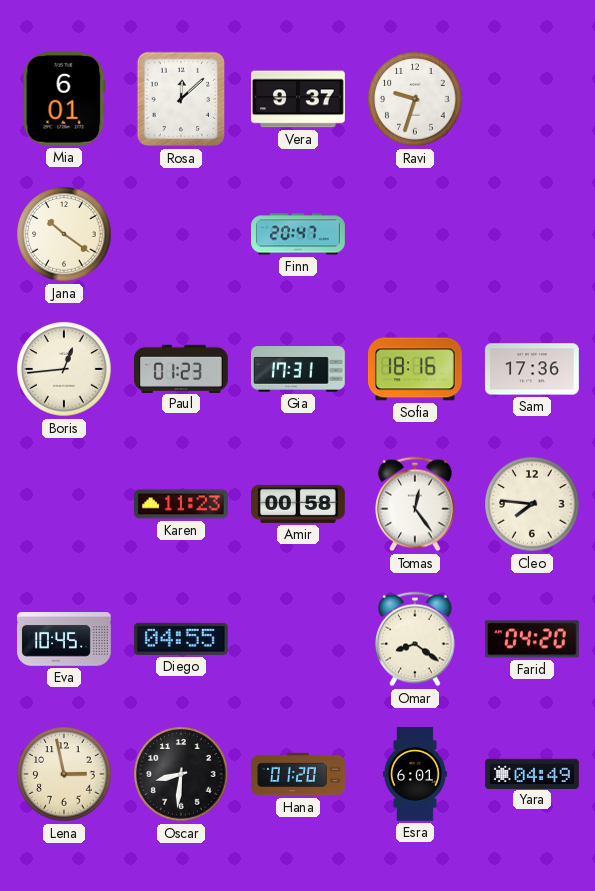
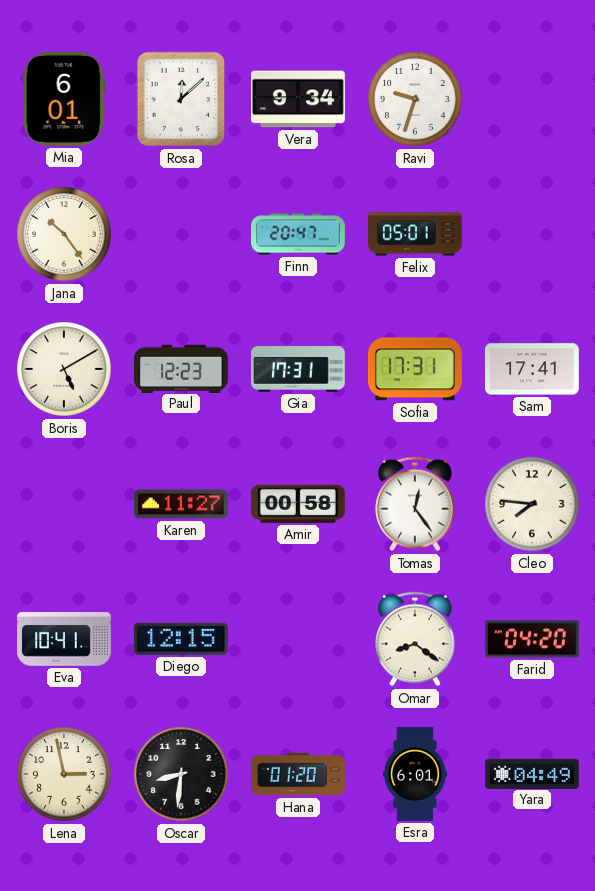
Vera: 9:37 -> 9:34 (299, 99)
Jana: 10:21 -> 10:24 (64, 234)
Felix: none -> 05:01 (416, 234)
Boris: 12:44 -> 5:10 (64, 369)
Paul: 01:23 -> 12:23 (181, 368)
Sofia: 18:16 -> 17:31 (415, 369)
Sam: 17:36 -> 17:41 (532, 369)
Karen: 11:23 -> 11:27 (182, 504)
Eva: 10:45 -> 10:41 (65, 639)
Diego: 04:55 -> 12:15 (181, 639)
